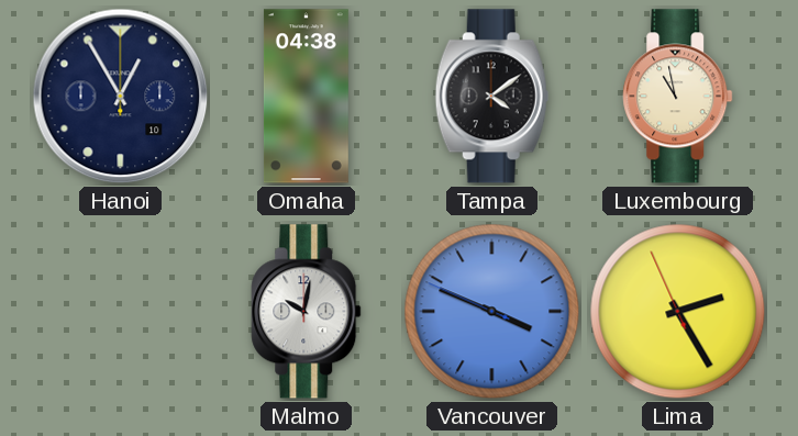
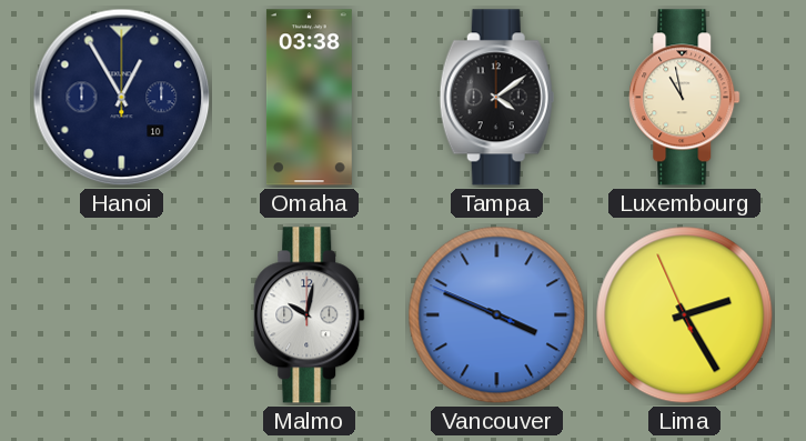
Omaha: 04:38 -> 03:38 (309, 98)
